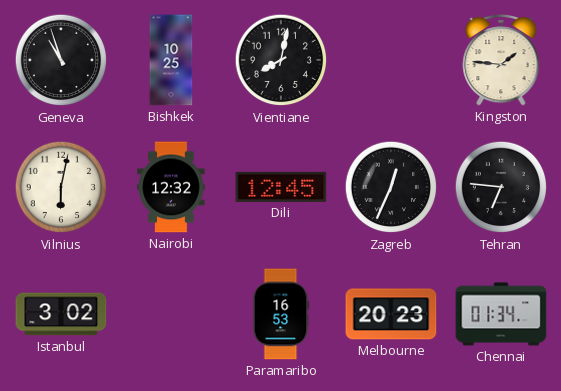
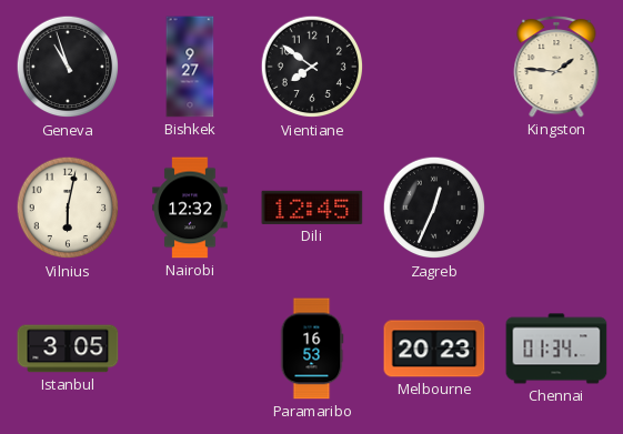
Bishkek: 10:25 -> 9:27 (190, 67)
Vientiane: 8:02 -> 7:51 (312, 67)
Tehran: 6:46 -> none (501, 187)
Istanbul: 3:02 -> 3:05 (68, 349)
